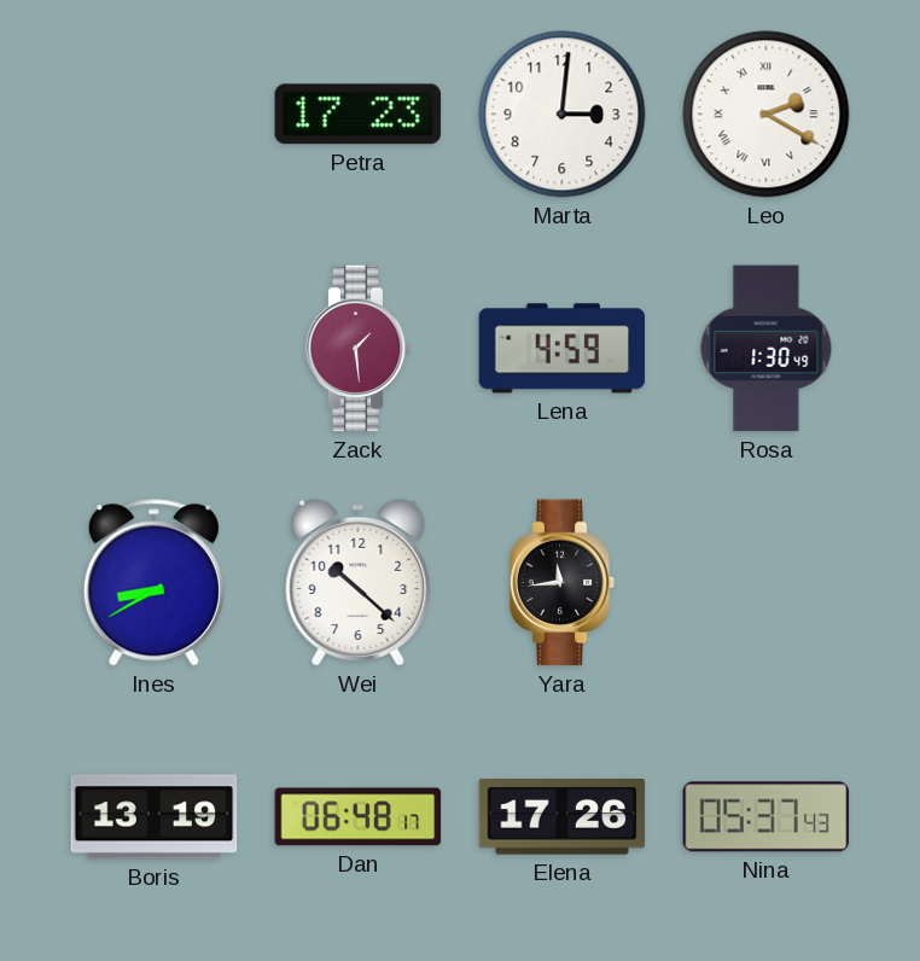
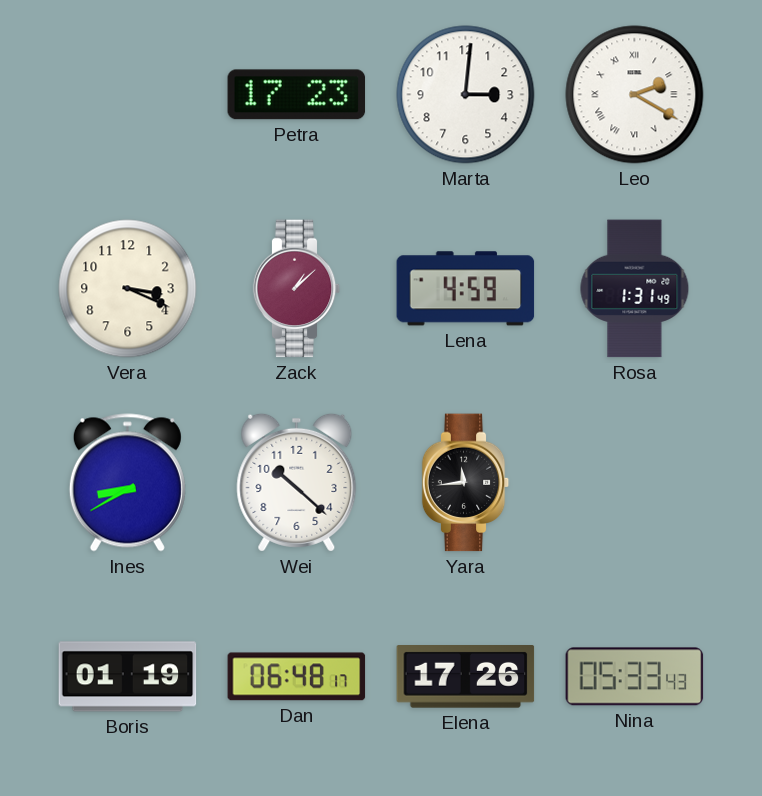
Vera: none -> 3:19 (128, 289)
Zack: 1:29 -> 1:08 (297, 289)
Rosa: 1:30 -> 1:31 (635, 289)
Boris: 13:19 -> 01:19 (128, 677)
Nina: 05:37 -> 05:33 (635, 677)
